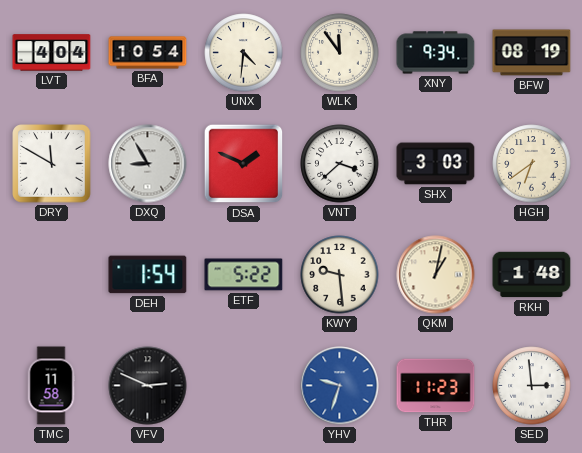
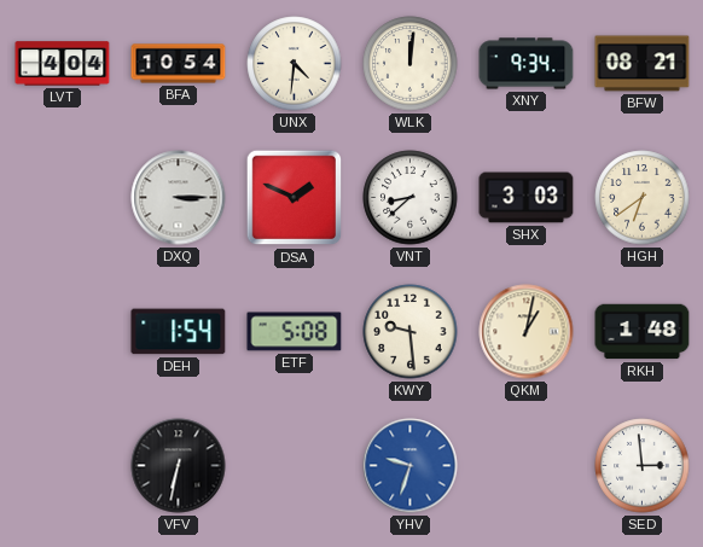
WLK: 11:54 -> 12:01 (411, 64)
BFW: 08:19 -> 08:21 (643, 64)
DRY: 11:50 -> none (52, 164)
DXQ: 8:55 -> 3:15 (179, 198)
VNT: 3:38 -> 8:38 (411, 198)
ETF: 5:22 -> 5:08 (295, 332)
TMC: 11:58 -> none (51, 386)
VFV: 2:49 -> 6:32 (179, 466)
THR: 11:23 -> none (436, 386)
